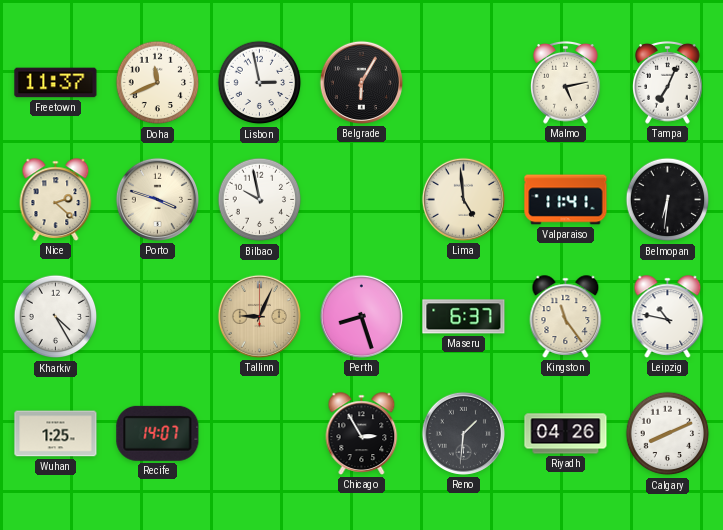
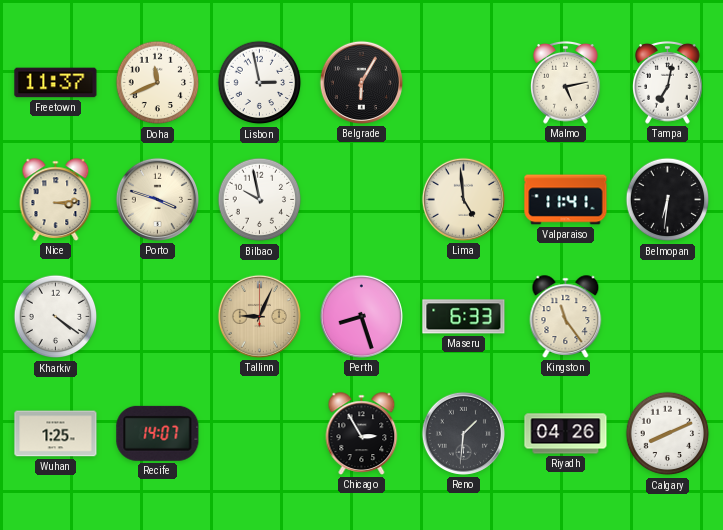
Tampa: 7:04 -> 7:02 (668, 83)
Nice: 2:22 -> 3:14 (56, 200)
Kharkiv: 4:25 -> 4:21 (56, 317)
Maseru: 6:37 -> 6:33 (464, 317)
Leipzig: 10:47 -> none (668, 317)
